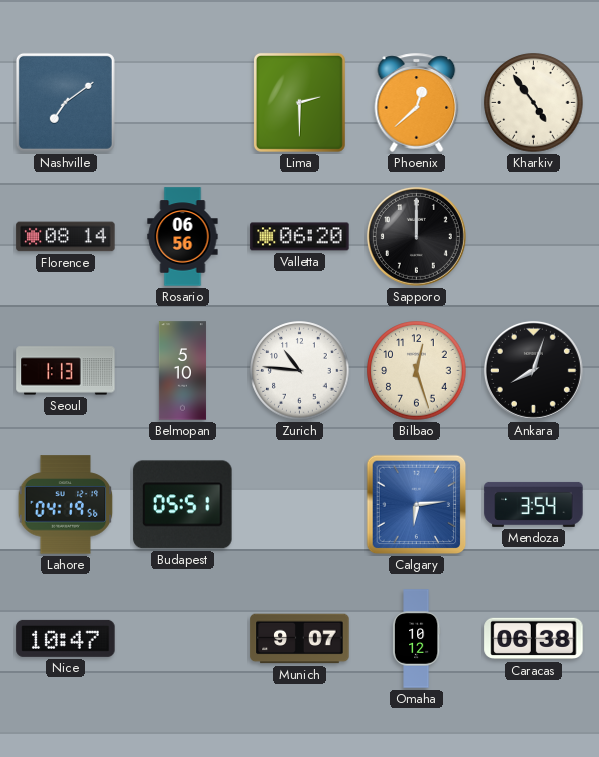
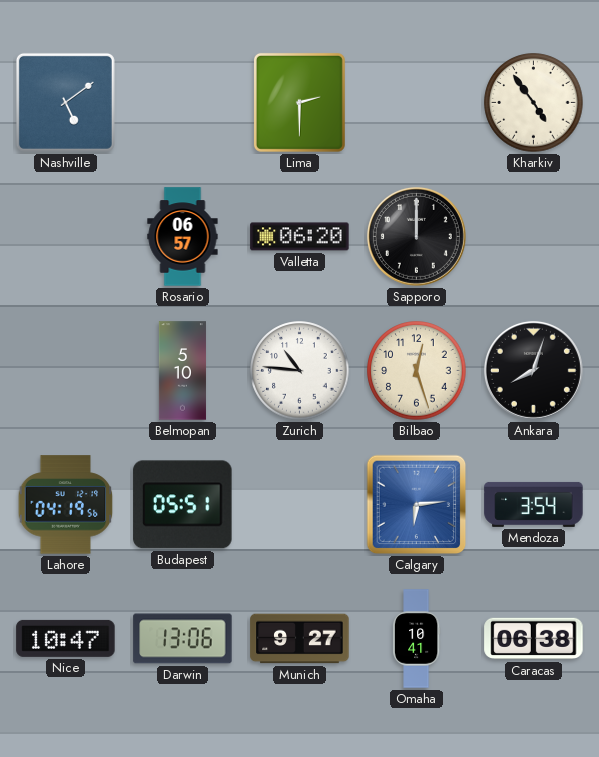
Nashville: 7:09 -> 5:09 (65, 102)
Phoenix: 12:38 -> none (417, 102)
Florence: 08:14 -> none (66, 237)
Rosario: 06:56 -> 06:57 (183, 237)
Seoul: 1:13 -> none (66, 371)
Darwin: none -> 13:06 (183, 639)
Munich: 9:07 -> 9:27 (300, 639)
Omaha: 10:12 -> 10:41 (416, 639)
